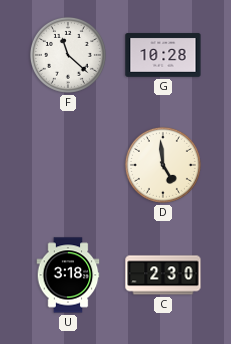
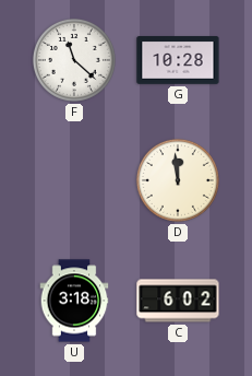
D: 4:59 -> 11:59 (178, 180)
C: 2:30 -> 6:02 (178, 301)
